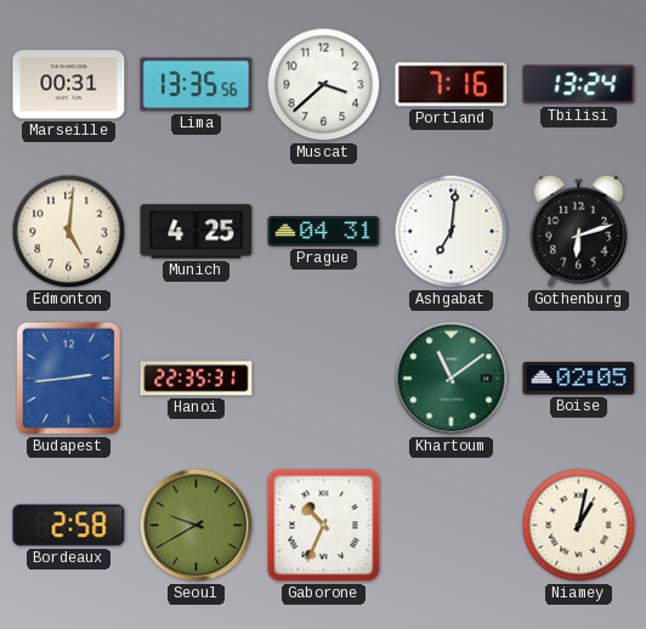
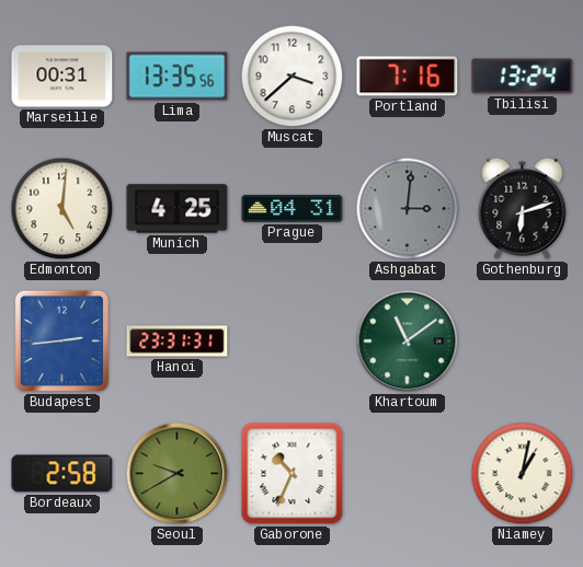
Ashgabat: 7:01 -> 3:01 (408, 209)
Ashgabat dial: white -> grey (408, 209)
Hanoi: 22:35 -> 23:31 (178, 342)
Boise: 02:05 -> none (579, 378)
